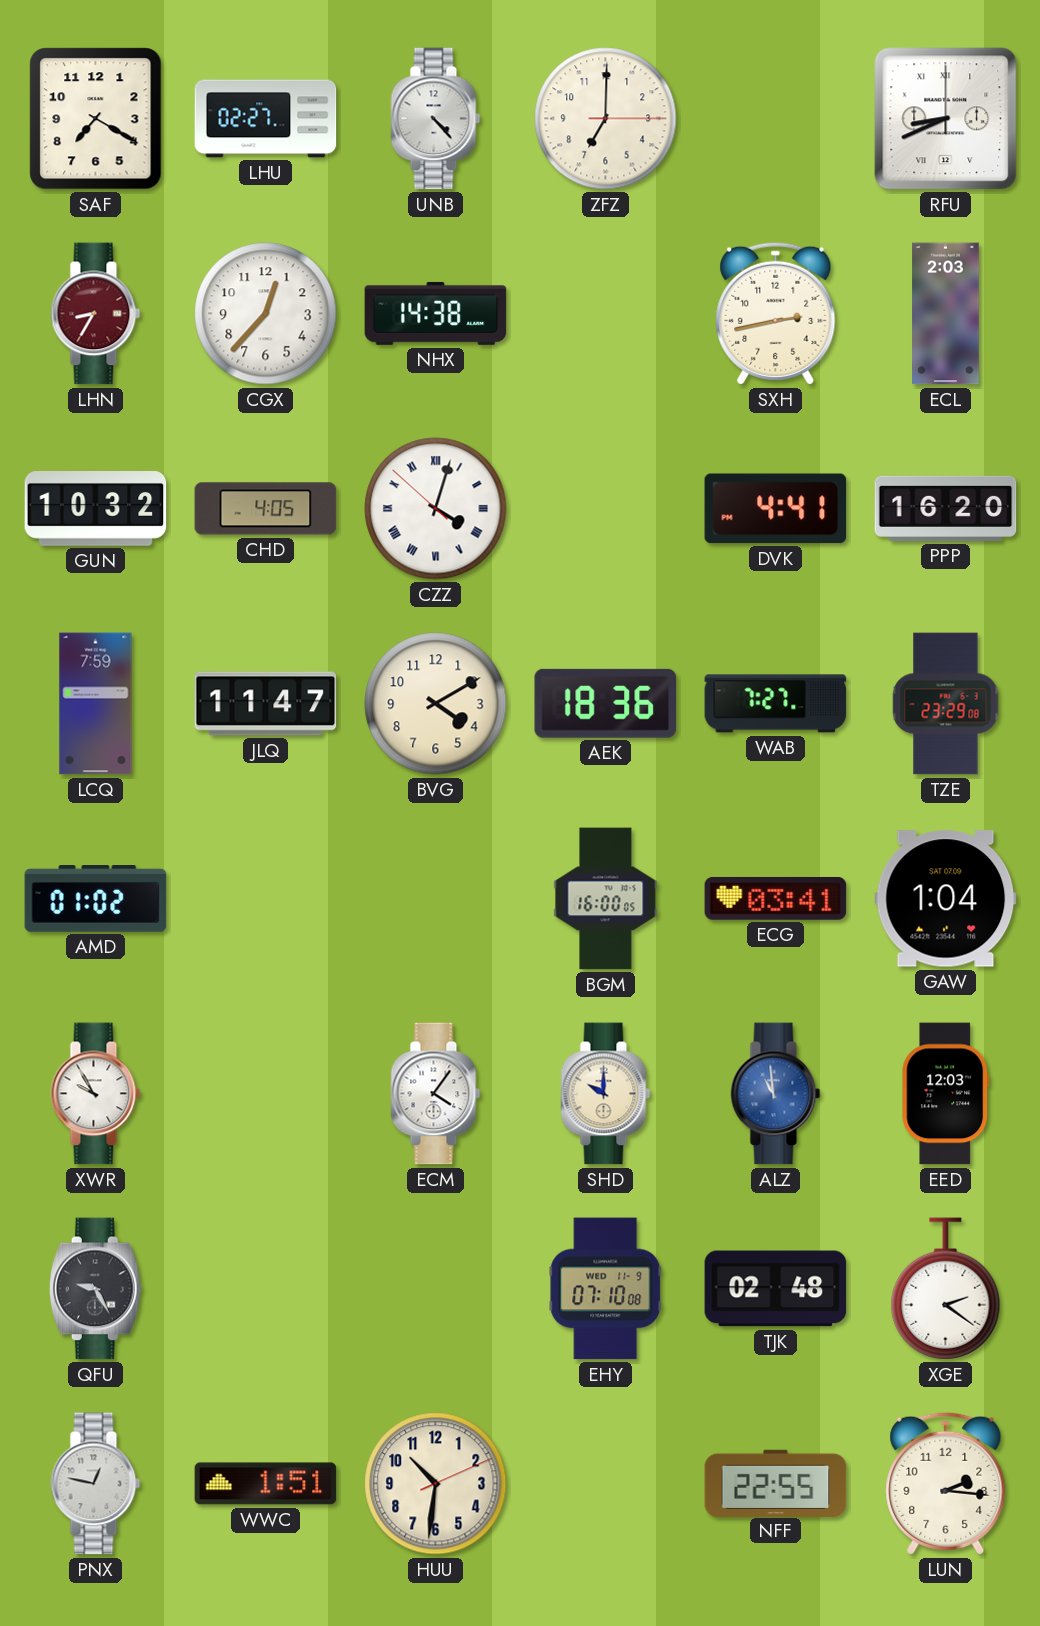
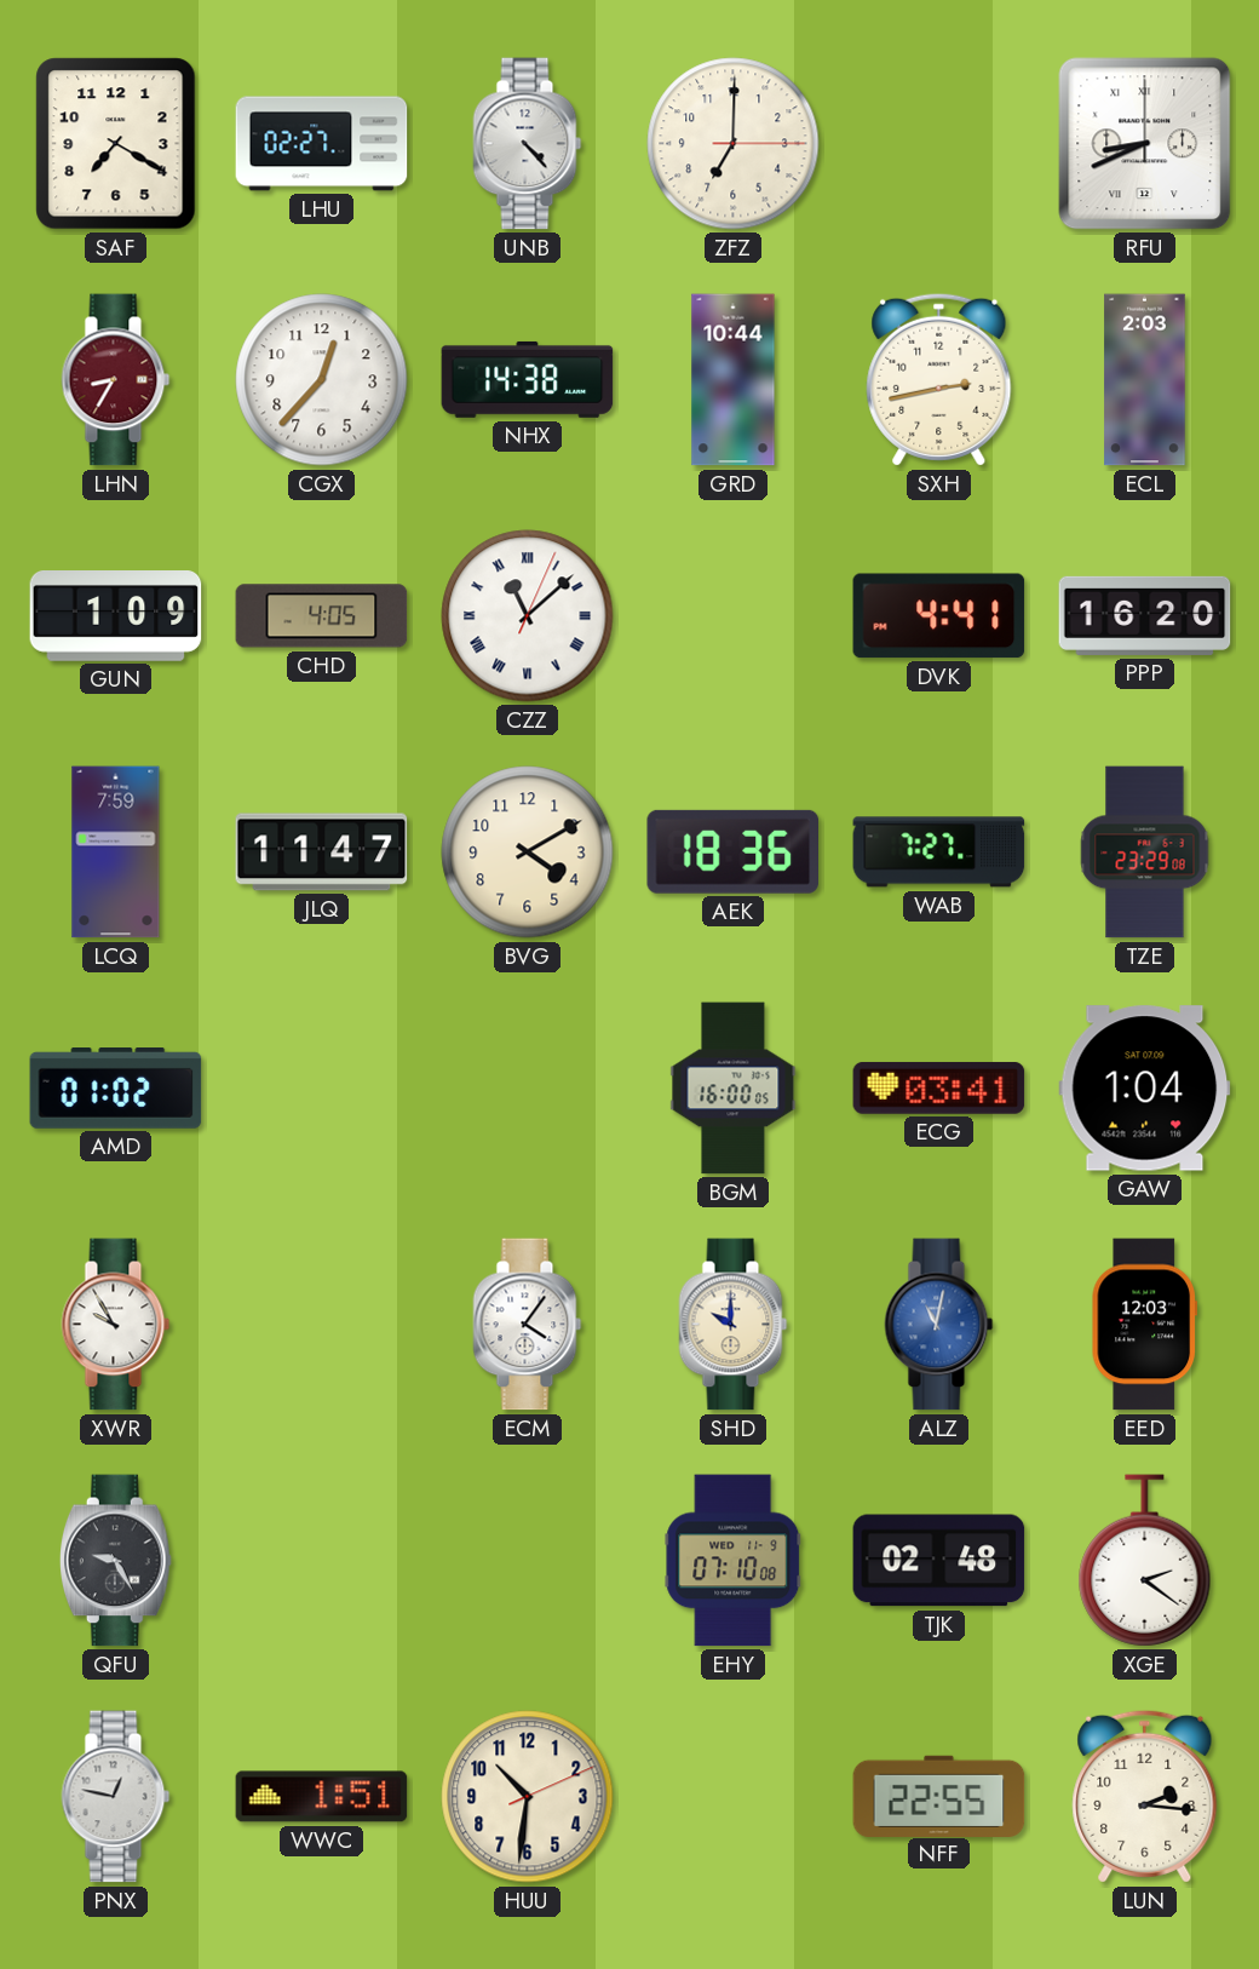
GRD: none -> 10:44 (734, 380)
GUN: 10:32 -> 1:09 (116, 616)
CZZ: 4:02 -> 11:08 (528, 616)
ALZ: 10:59 -> 11:02 (939, 1325)
